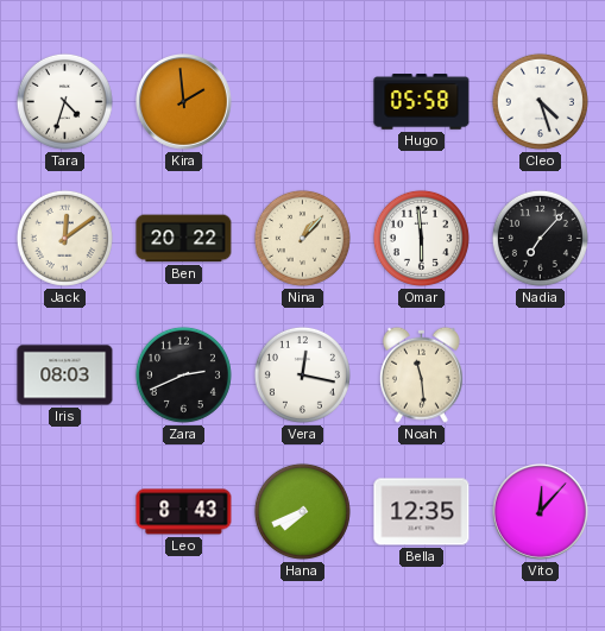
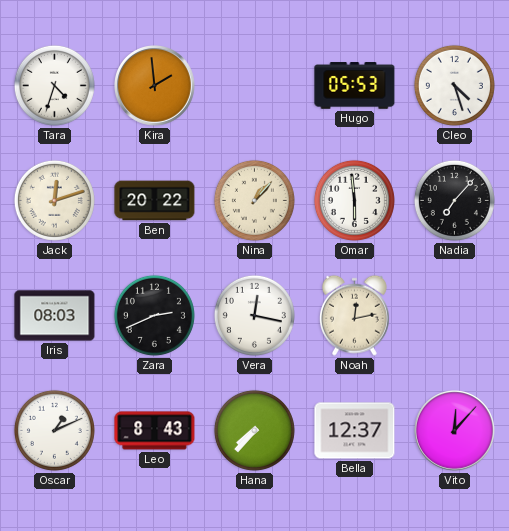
Hugo: 05:58 -> 05:53 (355, 86)
Jack: 12:09 -> 12:12 (54, 200)
Noah: 11:29 -> 12:13 (354, 315)
Oscar: none -> 1:11 (54, 430)
Hana: 7:41 -> 7:37 (254, 430)
Bella: 12:35 -> 12:37 (355, 431)
